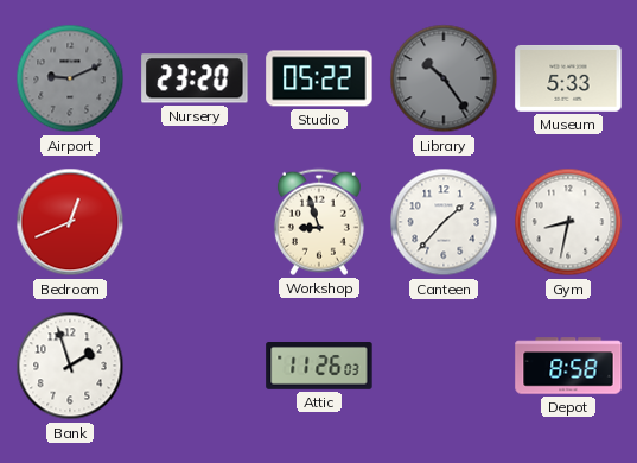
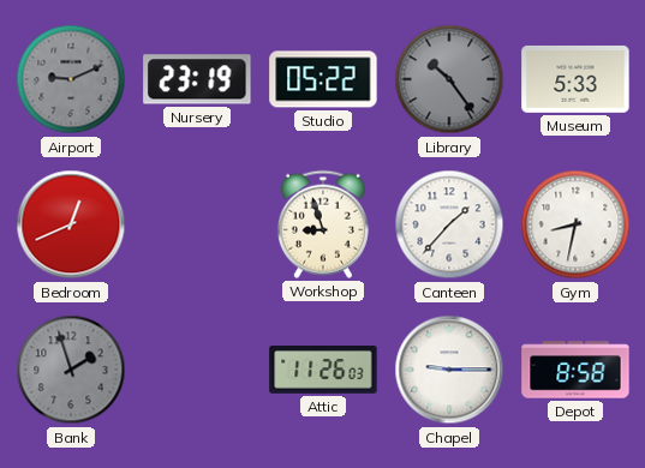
Nursery: 23:20 -> 23:19 (197, 79)
Bank dial: white -> grey (71, 370)
Chapel: none -> 9:15 (449, 370)
